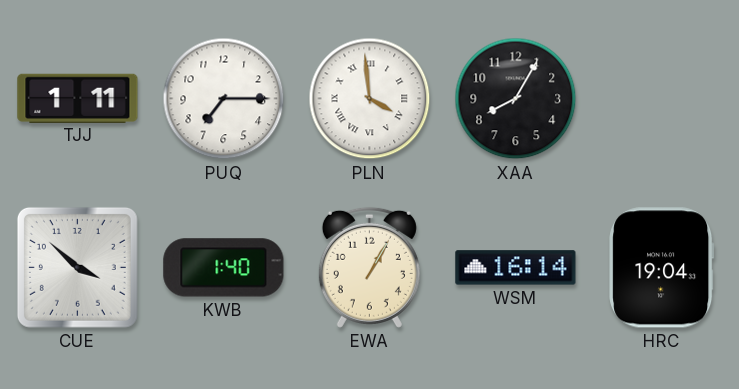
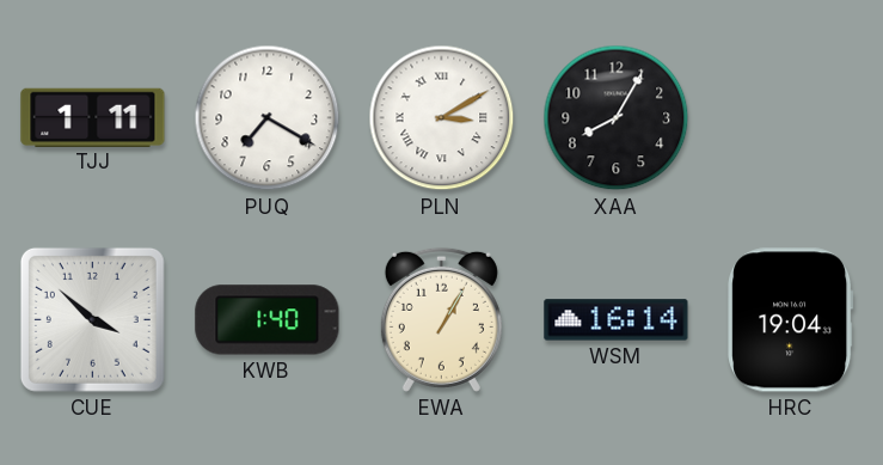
PUQ: 7:15 -> 7:20 (268, 118)
PLN: 3:59 -> 3:10 (442, 118)
